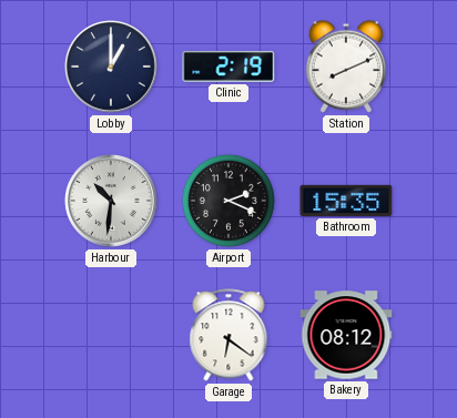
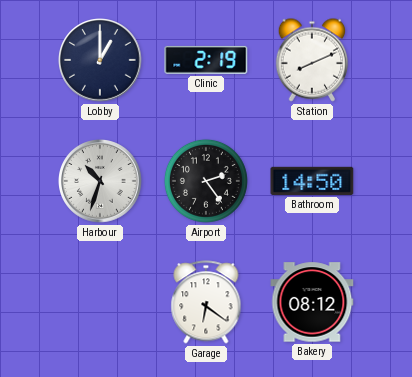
Harbour: 10:31 -> 10:33 (101, 182)
Airport: 2:19 -> 2:24 (206, 181)
Bathroom: 15:35 -> 14:50 (312, 181)
